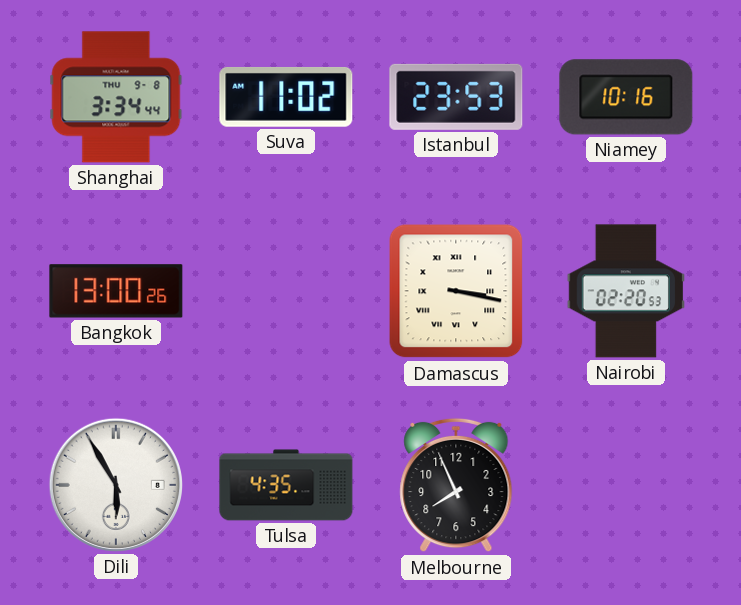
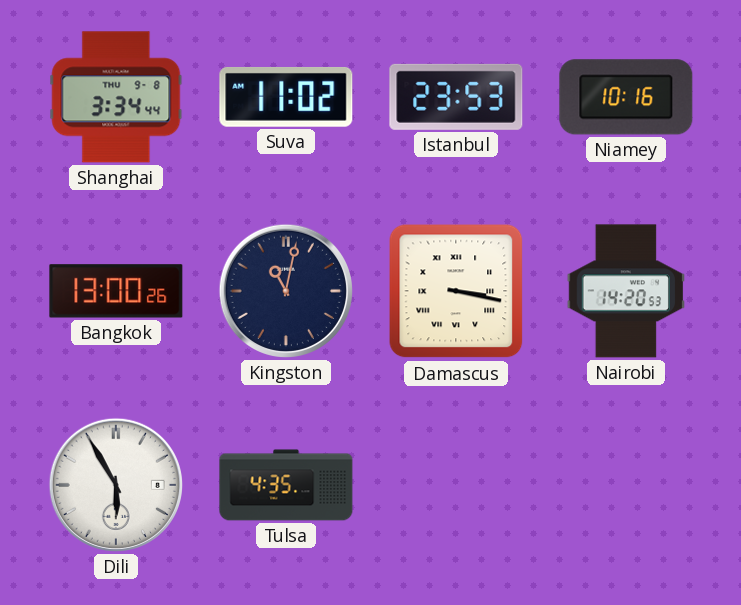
Kingston: none -> 11:02 (286, 291)
Nairobi: 02:20 -> 14:20 (625, 291)
Melbourne: 7:56 -> none (456, 485)
